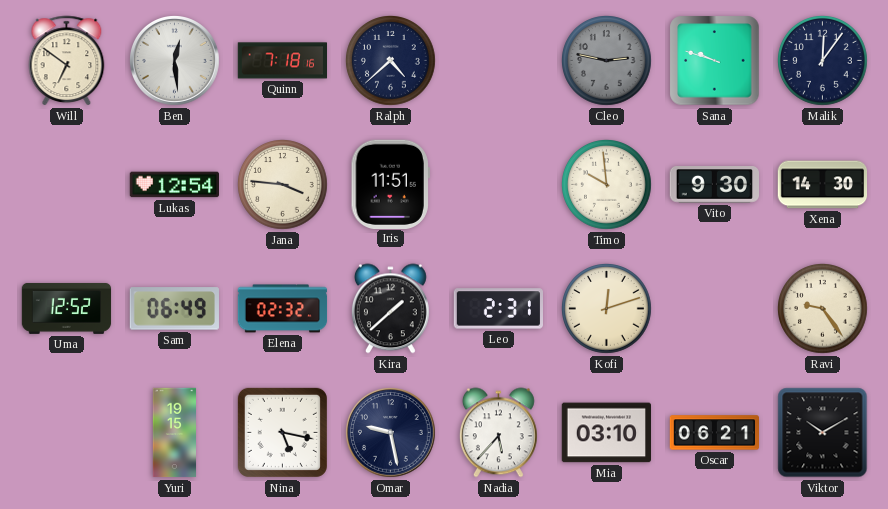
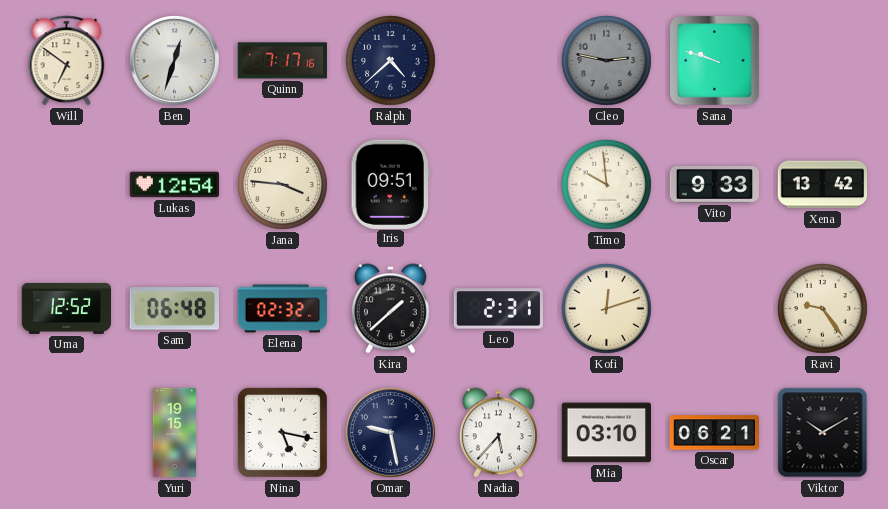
Ben: 12:29 -> 12:33 (175, 61)
Quinn: 7:18 -> 7:17 (282, 61)
Malik: 12:06 -> none (823, 61)
Iris: 11:51 -> 09:51 (390, 184)
Vito: 9:30 -> 9:33 (714, 185)
Xena: 14:30 -> 13:42 (823, 185)
Sam: 06:49 -> 06:48 (174, 309)
